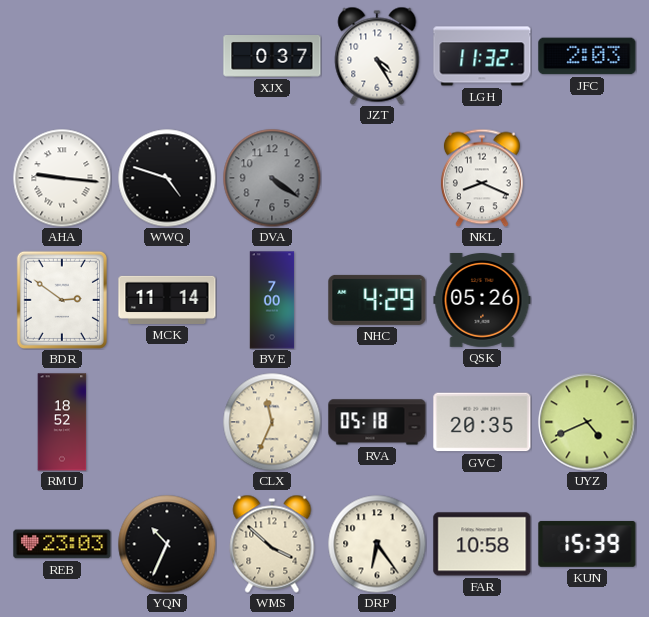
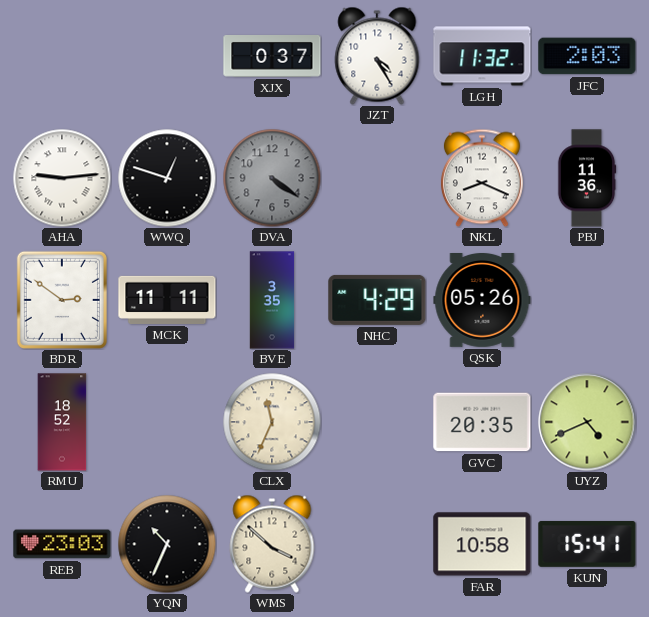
AHA: 9:16 -> 9:14 (62, 178)
WWQ: 4:48 -> 12:48 (167, 178)
PBJ: none -> 11:36 (587, 178)
MCK: 11:14 -> 11:11 (167, 300)
BVE: 7:00 -> 3:35 (272, 300)
RVA: 05:18 -> none (377, 422)
DRP: 6:24 -> none (377, 544)
KUN: 15:39 -> 15:41 (587, 544)
